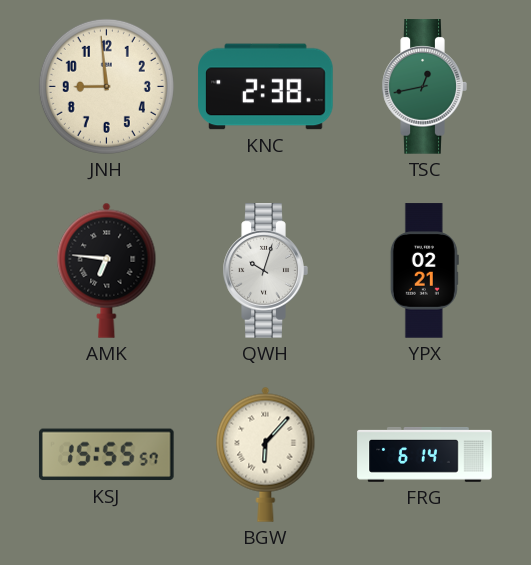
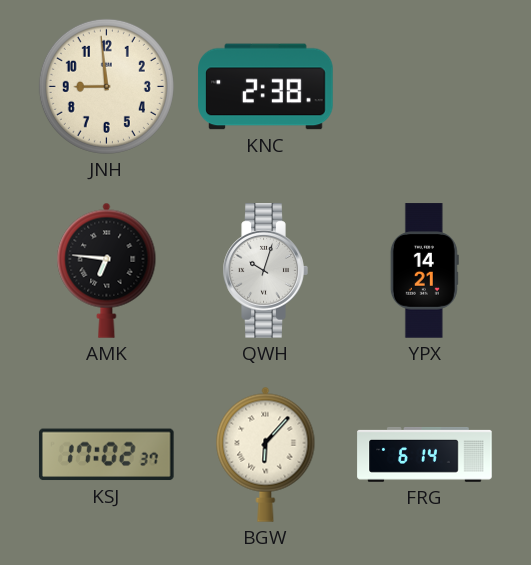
TSC: 12:43 -> none (424, 87)
YPX: 02:21 -> 14:21 (424, 271)
KSJ: 15:55 -> 17:02 (107, 455)
